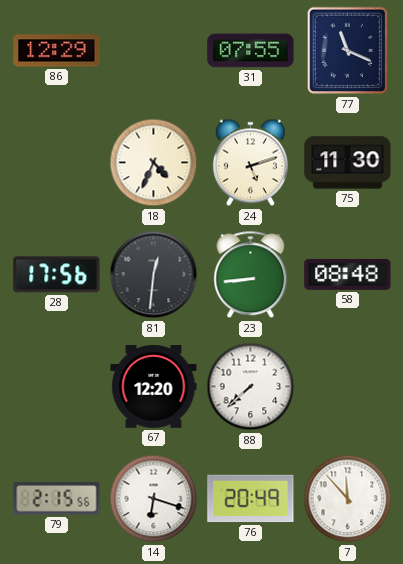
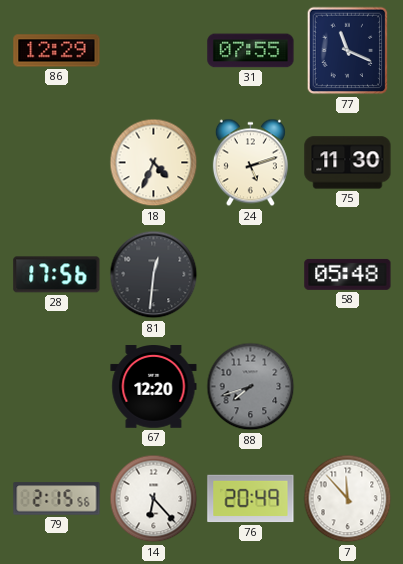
23: 8:44 -> none (251, 275)
58: 08:48 -> 05:48 (348, 274)
88: 7:38 -> 7:42 (251, 387)
88 dial: white -> grey (251, 387)
14: 6:18 -> 6:23 (154, 499)
